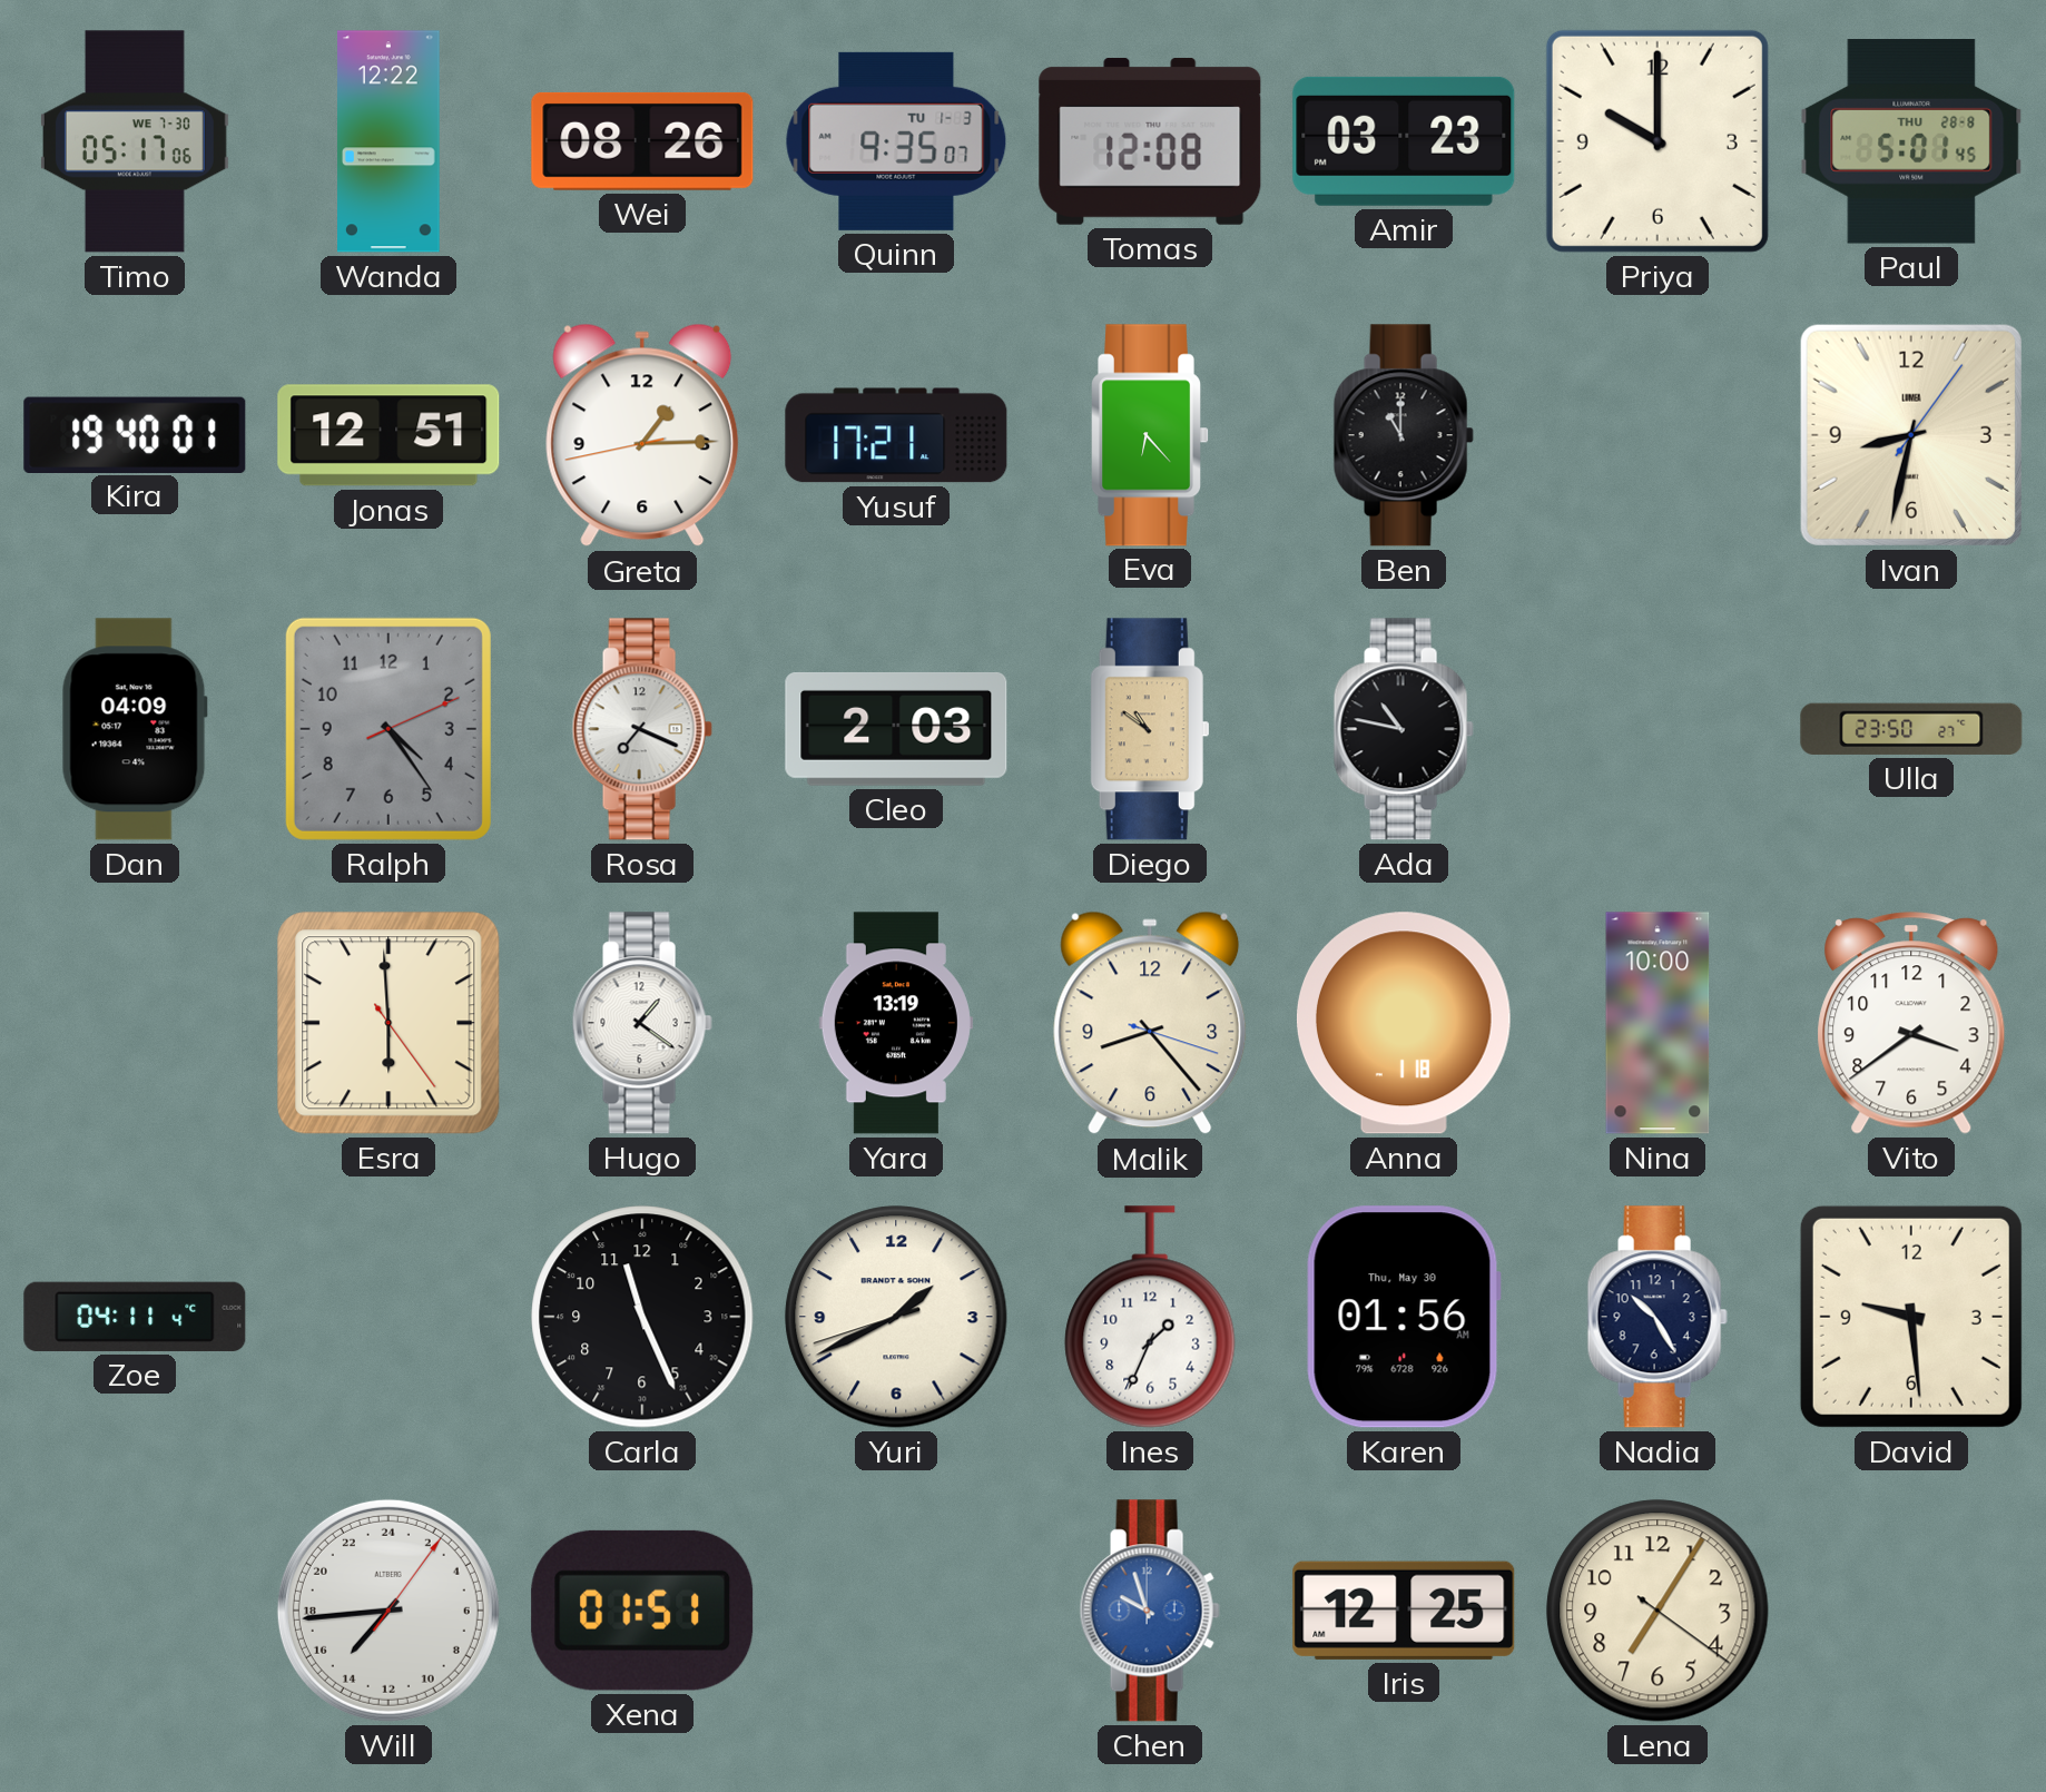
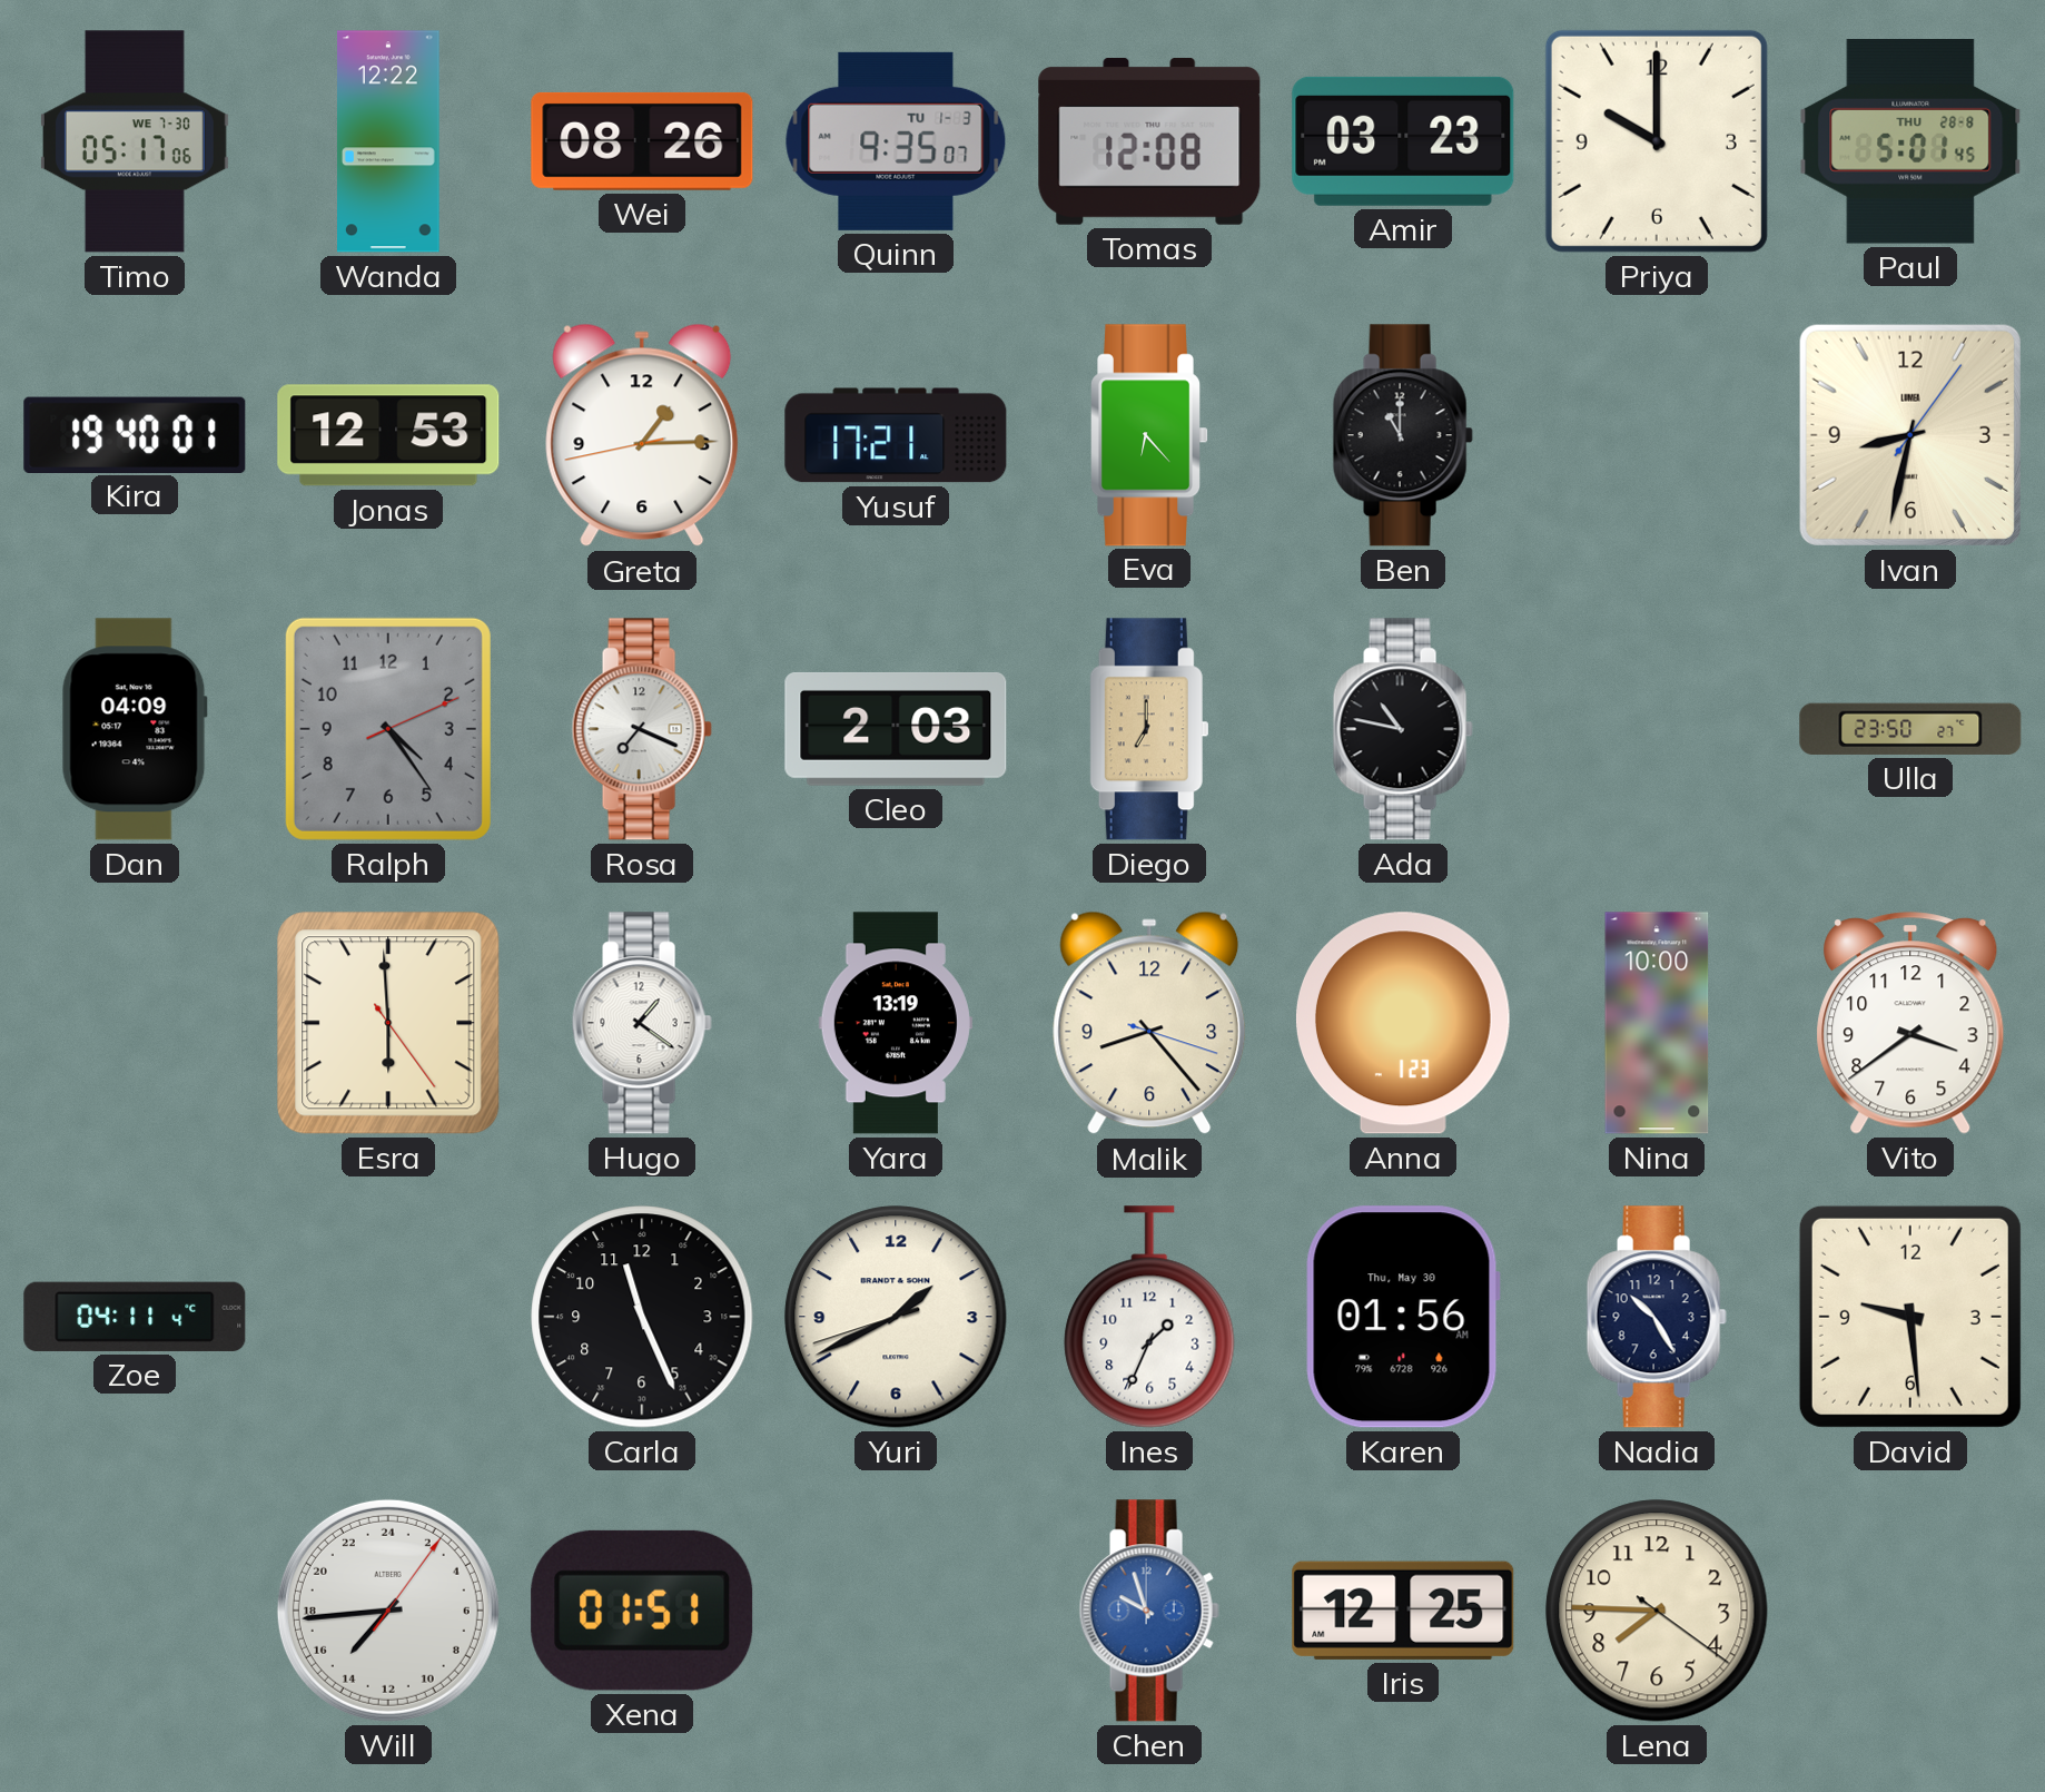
Jonas: 12:51 -> 12:53 (388, 435)
Diego: 10:51 -> 7:00 (1149, 729)
Anna: 1:18 -> 1:23 (1403, 1023)
Lena: 7:05 -> 7:45 (1657, 1611)
